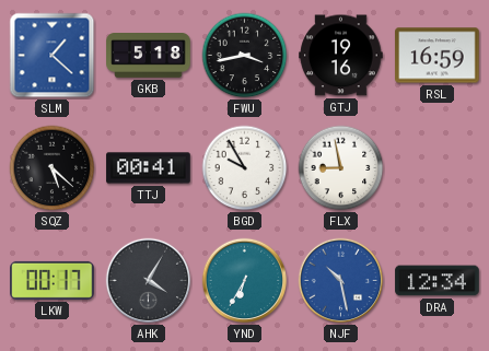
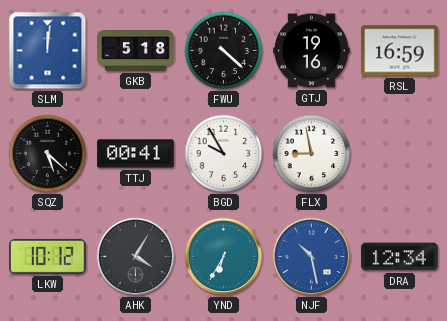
SLM: 1:22 -> 12:01 (48, 51)
FWU: 3:43 -> 4:22 (224, 51)
LKW: 00:17 -> 10:12 (48, 256)
